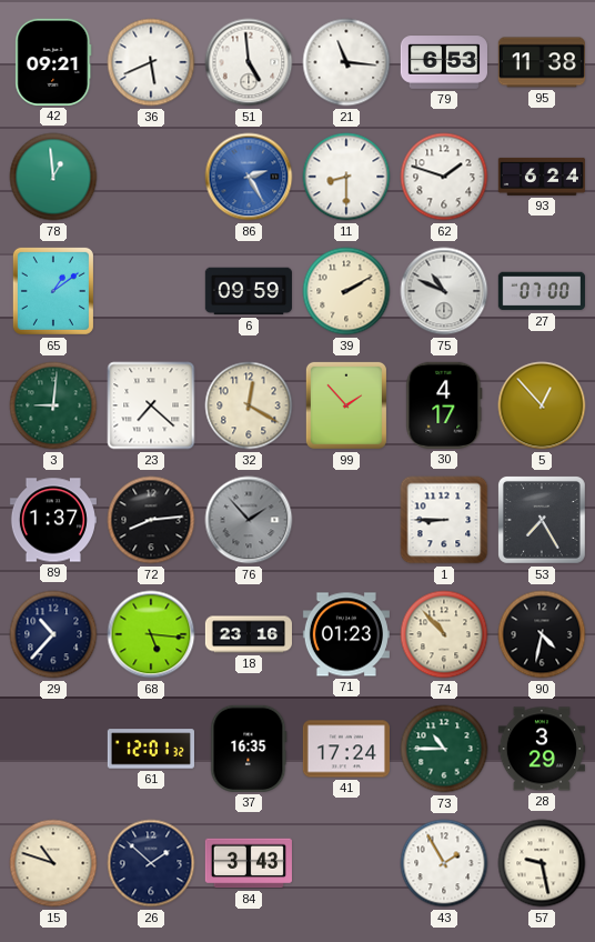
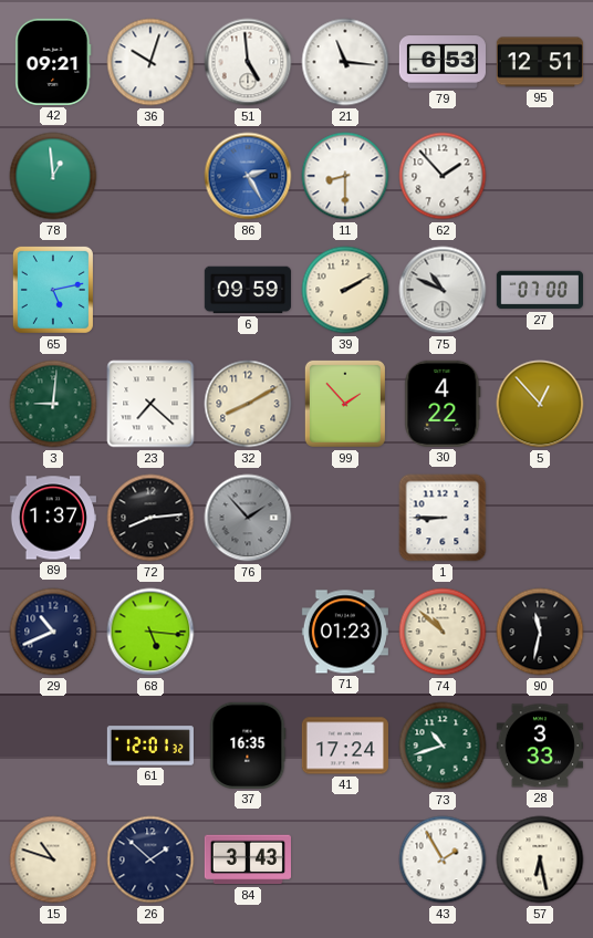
36: 5:41 -> 10:03 (150, 62)
95: 11:38 -> 12:51 (540, 62)
62: 1:48 -> 1:53 (443, 176)
93: 6:24 -> none (541, 177)
65: 1:09 -> 5:13 (53, 290)
32: 12:20 -> 8:10 (248, 404)
30: 4:17 -> 4:22 (443, 404)
53: 7:25 -> none (542, 520)
29: 10:37 -> 10:41 (53, 632)
18: 23:16 -> none (248, 634)
74: 10:53 -> 10:52 (443, 632)
90: 4:32 -> 11:32 (540, 632)
73: 10:45 -> 10:42 (443, 746)
28: 3:29 -> 3:33 (540, 746)
57: 9:28 -> 6:28 (540, 859)
